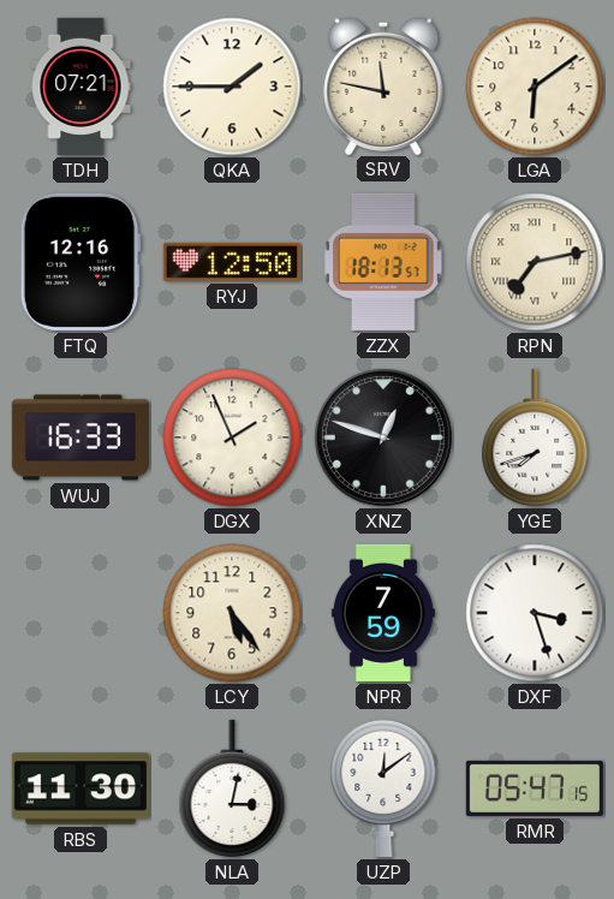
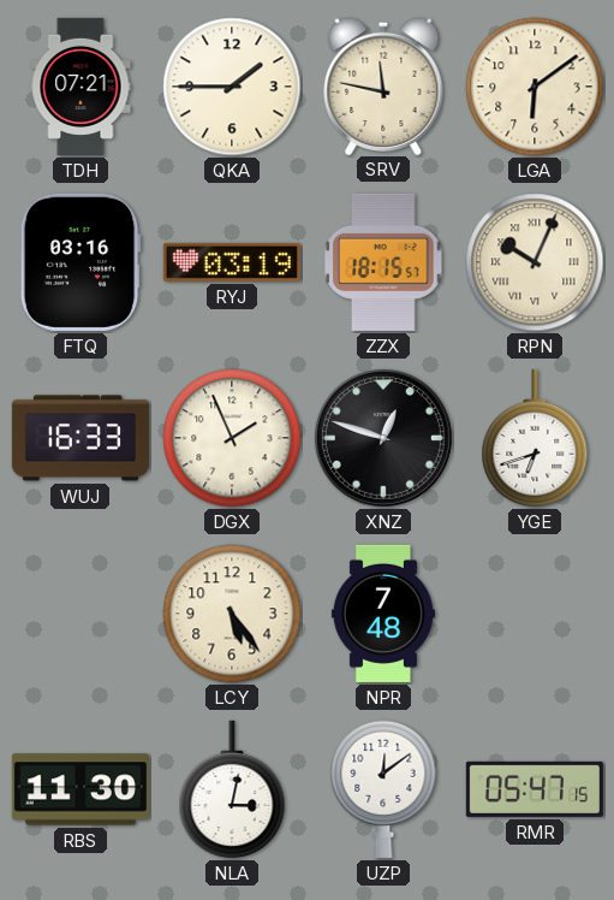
FTQ: 12:16 -> 03:16 (81, 262)
RYJ: 12:50 -> 03:19 (232, 262)
ZZX: 18:13 -> 18:15 (383, 262)
RPN: 7:13 -> 10:04 (535, 262)
YGE: 7:42 -> 6:42 (535, 438)
NPR: 7:59 -> 7:48 (383, 614)
DXF: 3:27 -> none (535, 613)
